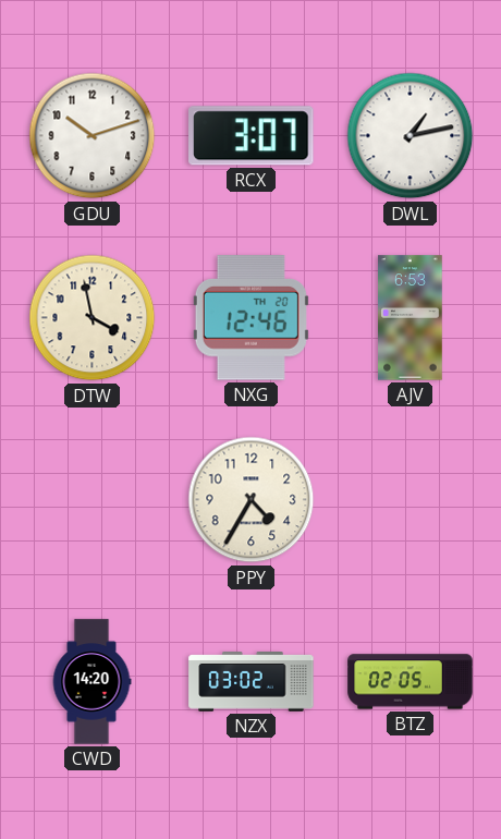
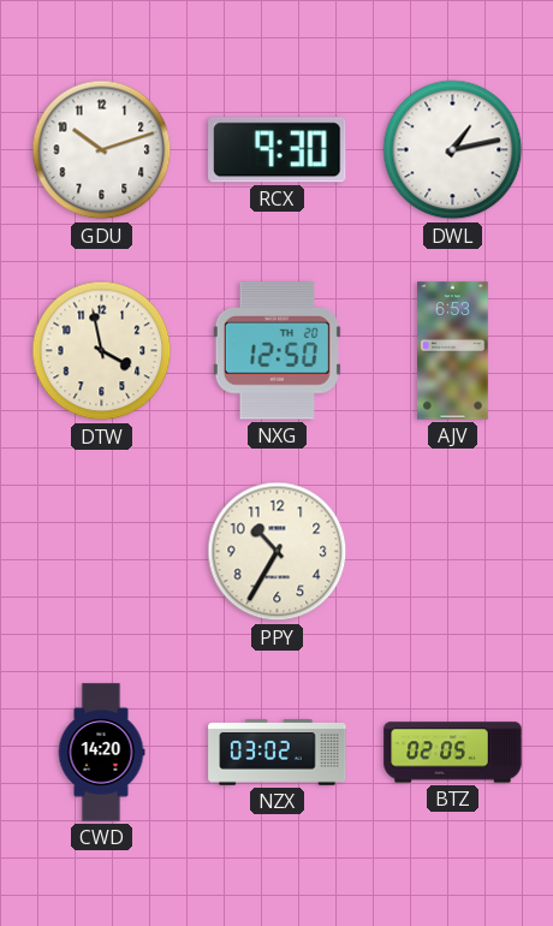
RCX: 3:07 -> 9:30 (278, 150)
NXG: 12:46 -> 12:50 (276, 351)
PPY: 4:35 -> 10:35 (278, 552)
